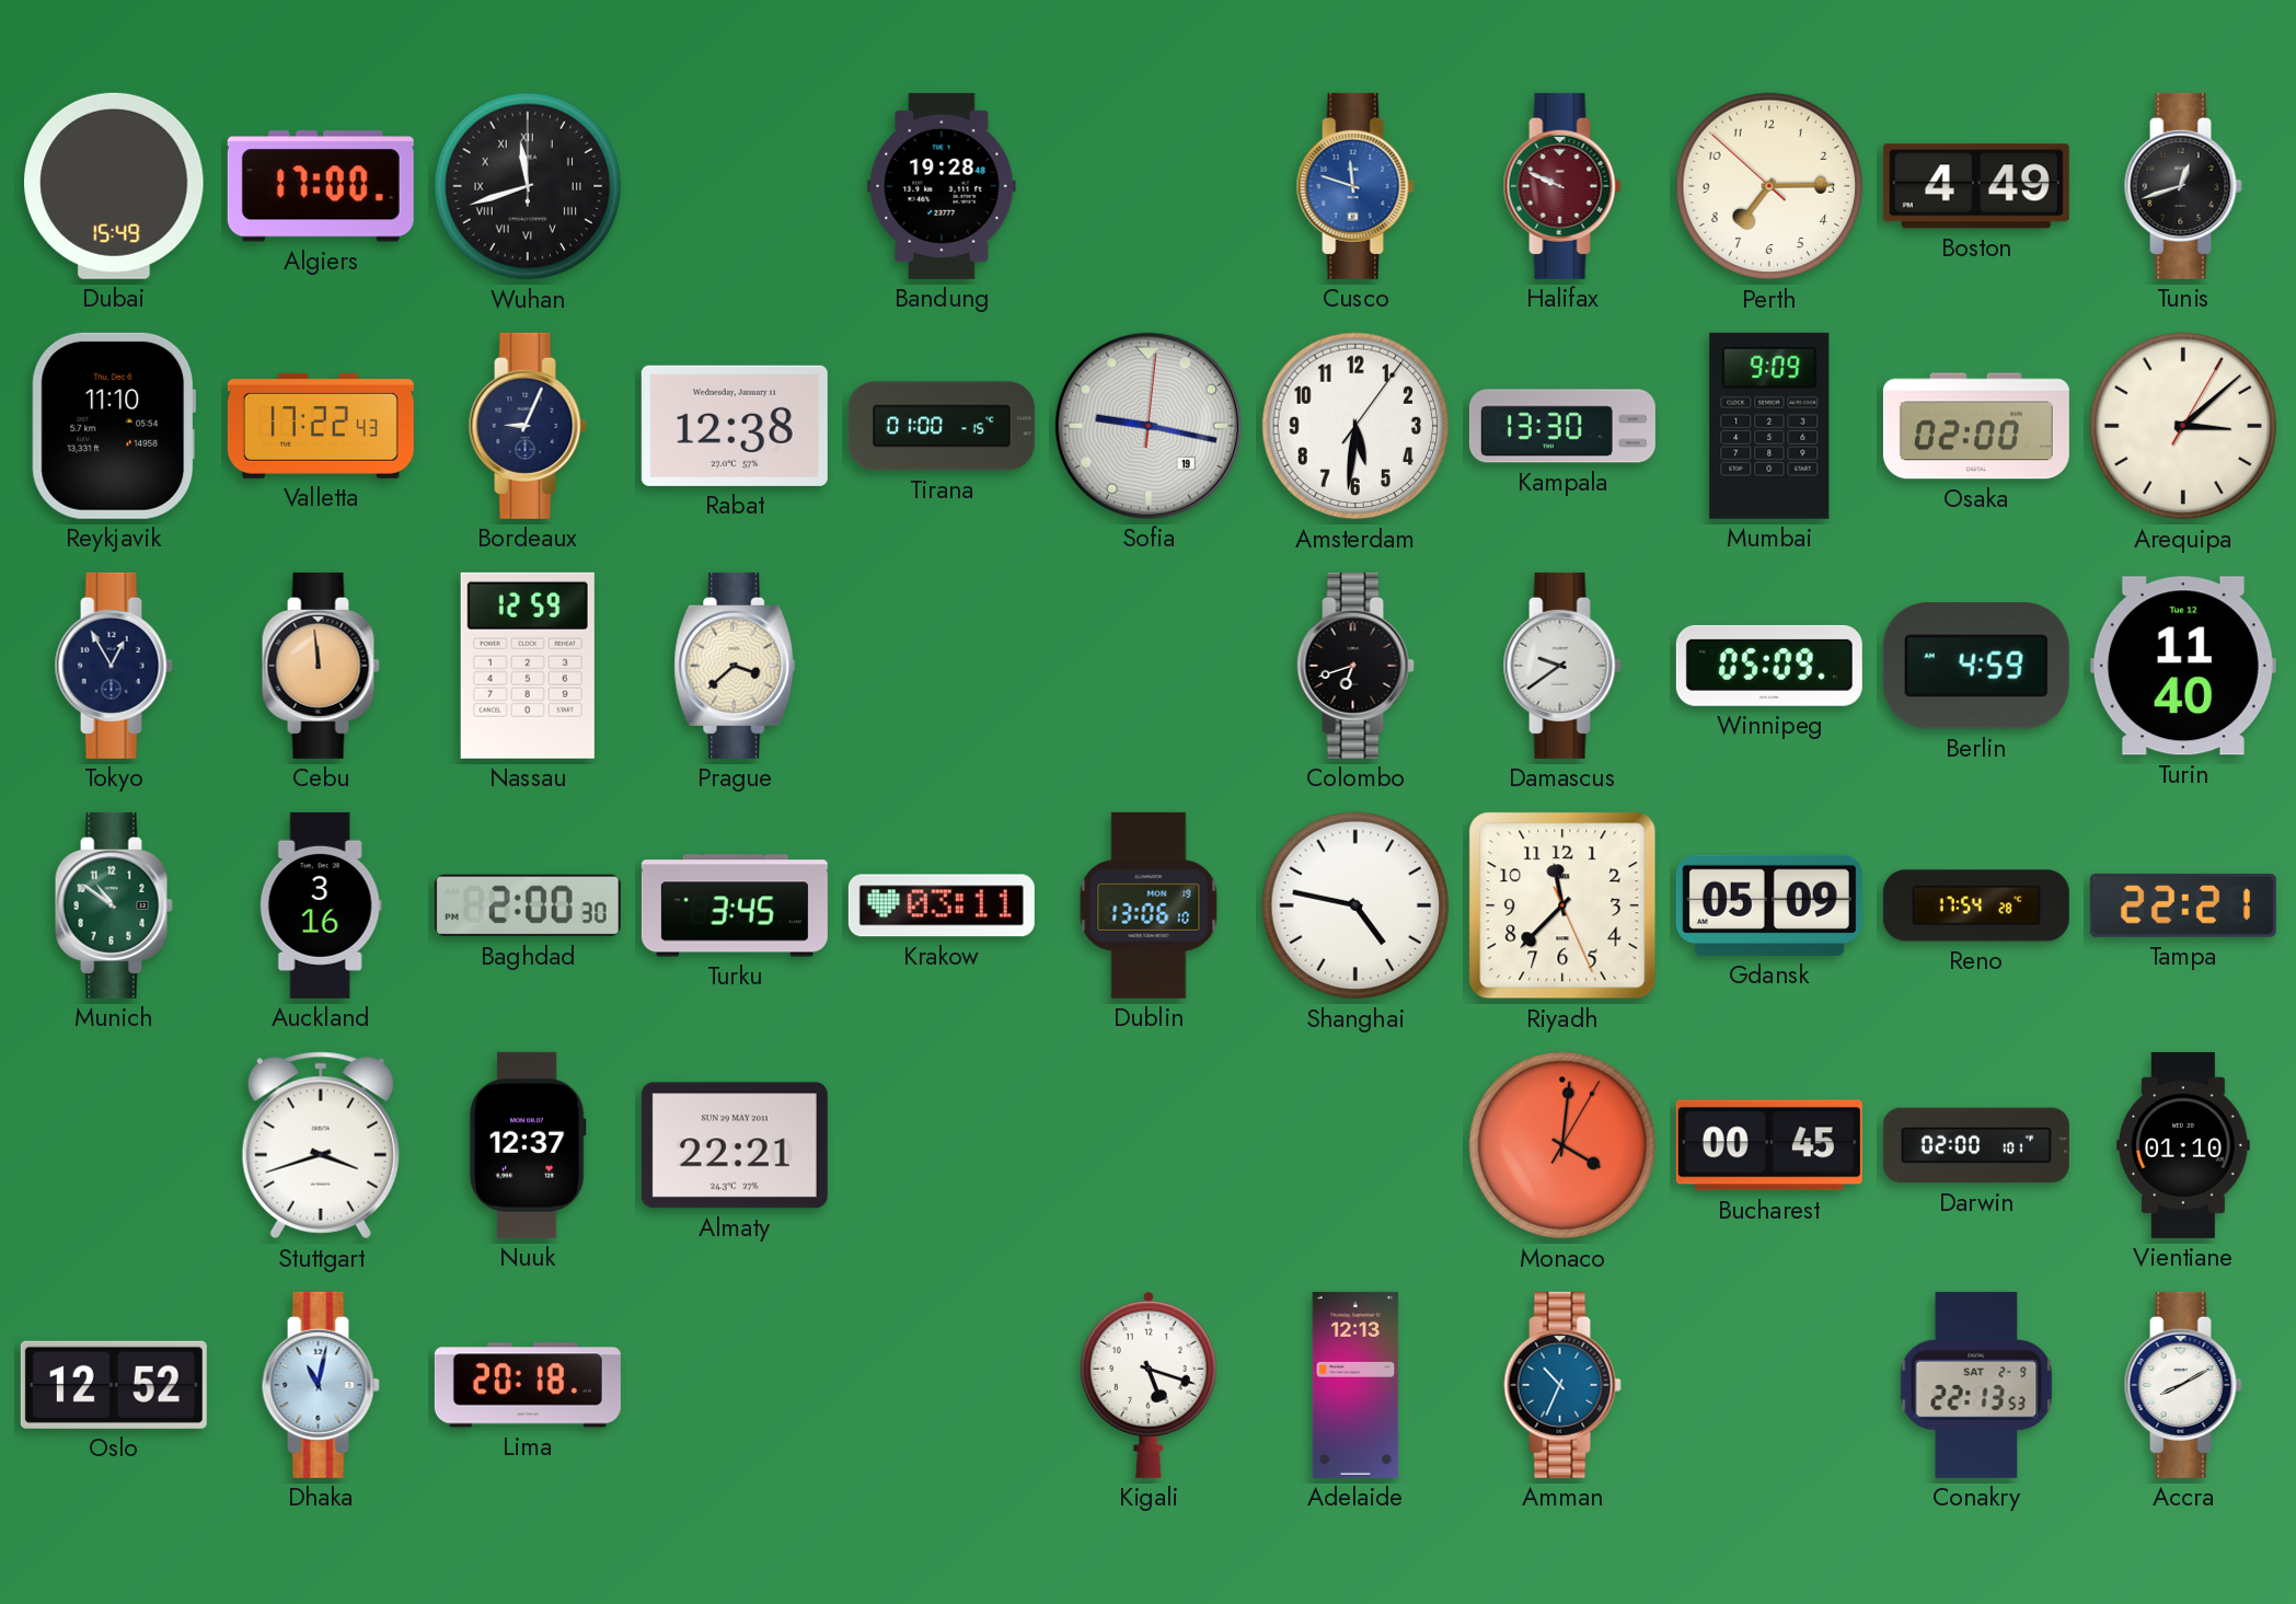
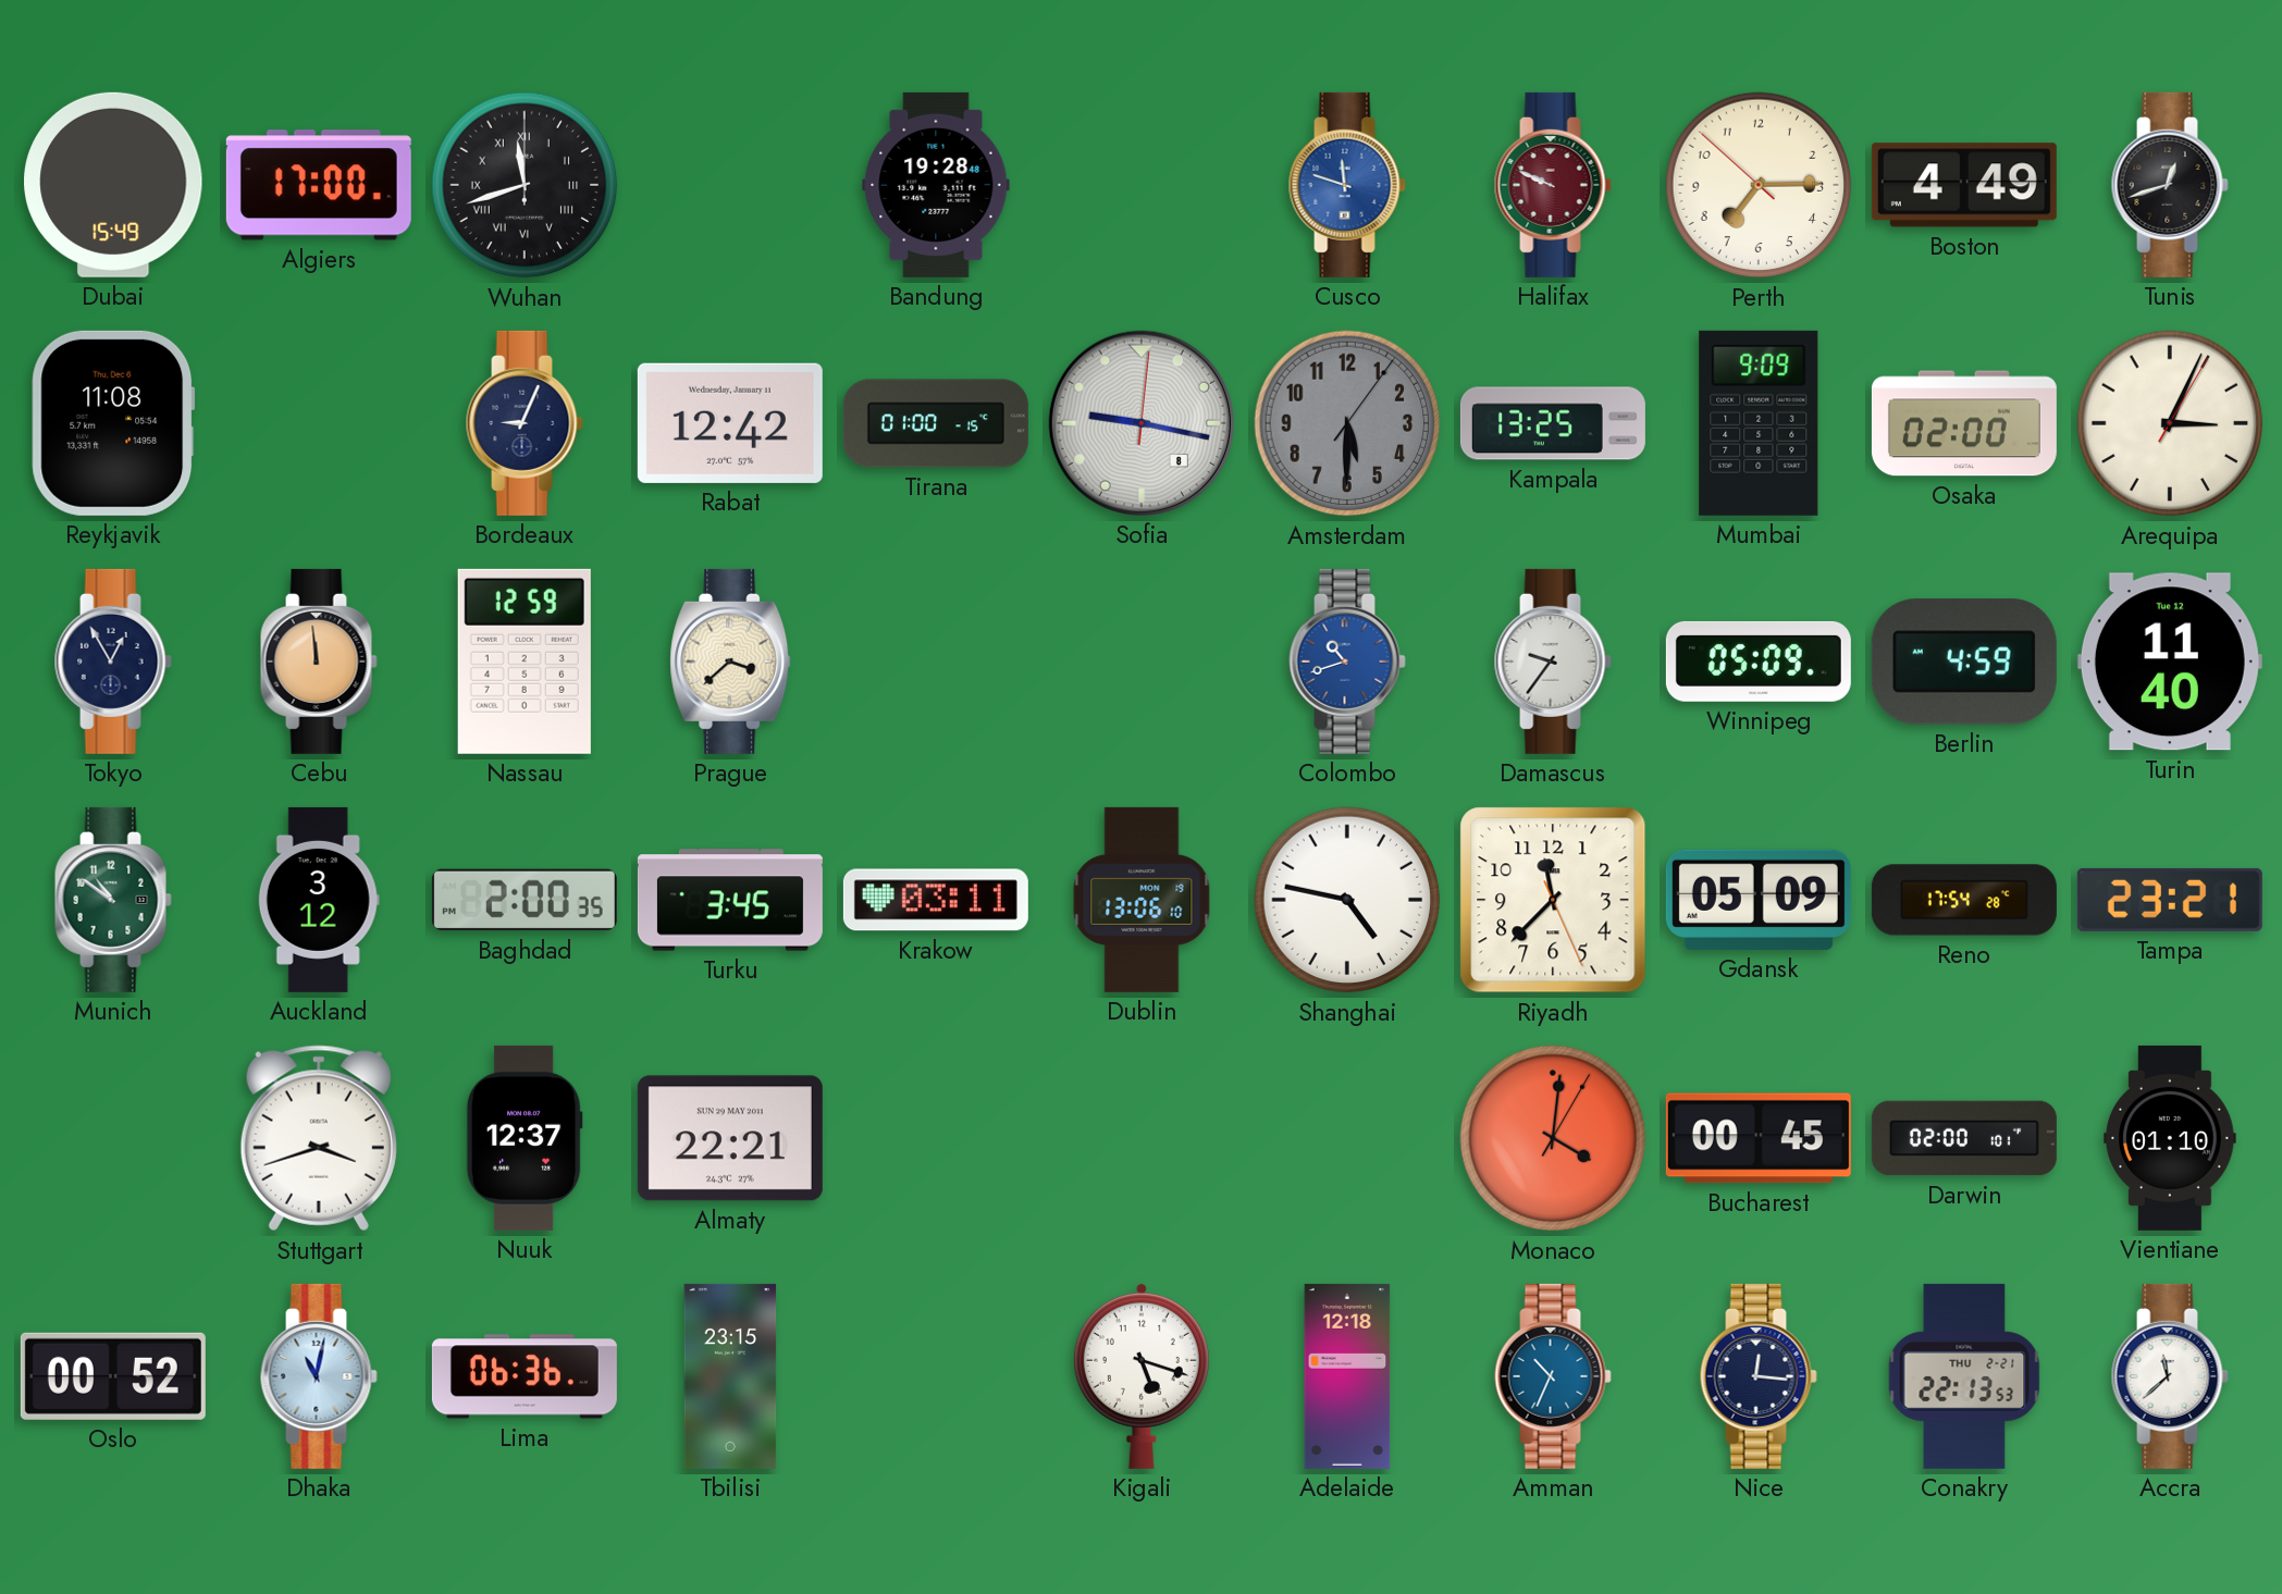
Reykjavik: 11:10 -> 11:08 (113, 423)
Valletta: 17:22 -> none (321, 426)
Rabat: 12:38 -> 12:42 (730, 423)
Sofia date: 19 -> 8 (1142, 423)
Amsterdam: 5:31 -> 5:30 (1347, 423)
Amsterdam dial: white -> grey (1347, 423)
Kampala: 13:30 -> 13:25 (1553, 423)
Arequipa: 3:08 -> 3:04 (2170, 423)
Colombo: 6:42 -> 10:42 (1347, 662)
Colombo dial: black -> blue (1347, 662)
Damascus: 9:39 -> 9:36 (1553, 662)
Auckland: 3:16 -> 3:12 (319, 900)
Baghdad: 2:00:30 -> 2:00:35 (525, 900)
Tampa: 22:21 -> 23:21 (2170, 900)
Oslo: 12:52 -> 00:52 (113, 1376)
Lima: 20:18 -> 06:36 (525, 1376)
Tbilisi: none -> 23:15 (730, 1376)
Adelaide: 12:13 -> 12:18 (1347, 1376)
Nice: none -> 12:16 (1759, 1376)
Conakry date: SAT 2-9 -> THU 2-21 (1964, 1376)
Accra: 8:10 -> 11:38 (2170, 1376)
